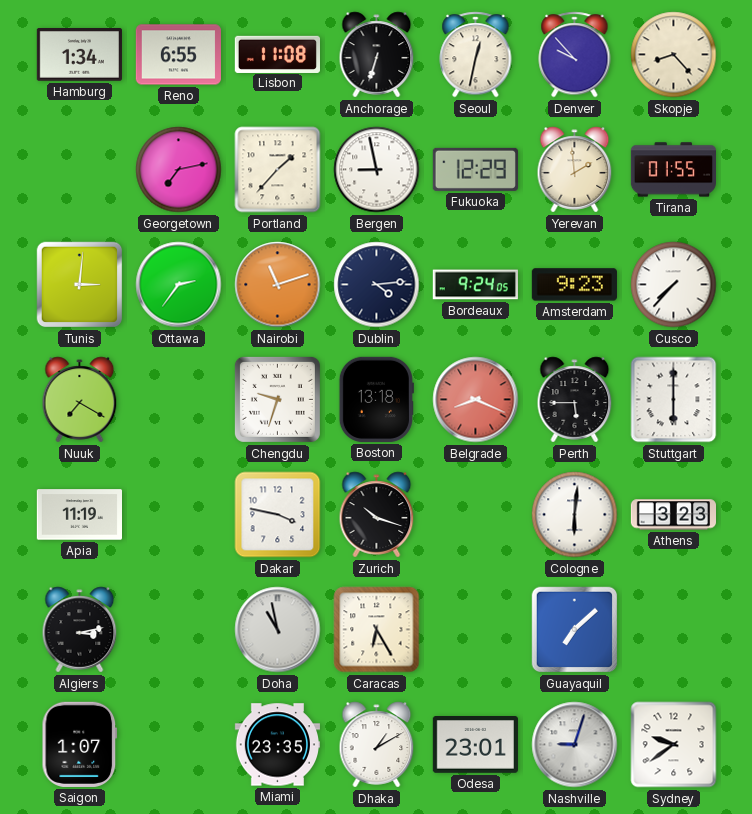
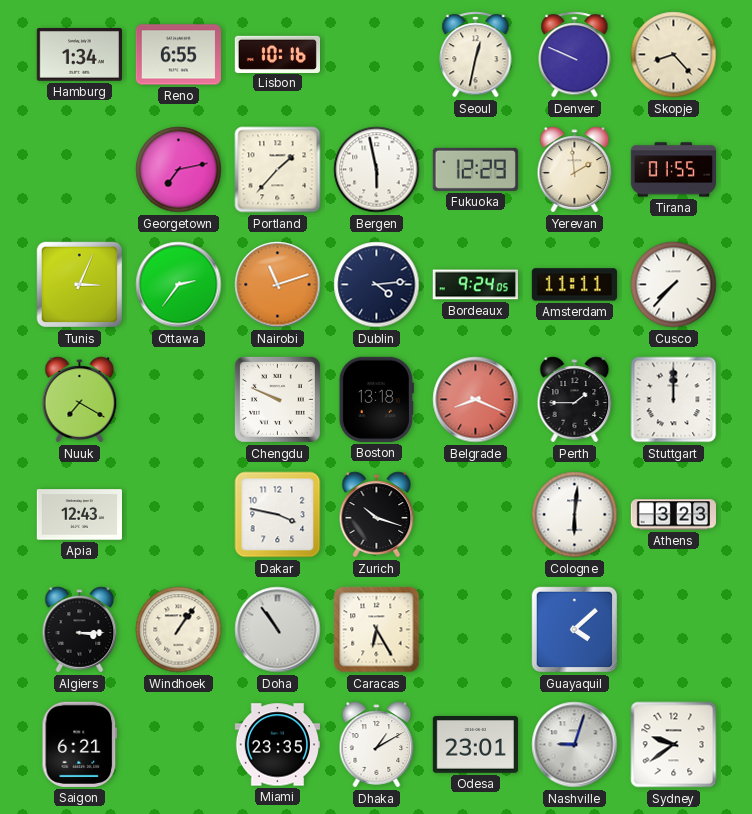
Lisbon: 11:08 -> 10:16 (277, 54)
Anchorage: 6:33 -> none (377, 55)
Denver: 9:53 -> 9:49 (575, 55)
Bergen: 8:58 -> 5:58 (377, 170)
Tunis: 3:01 -> 3:04 (80, 285)
Amsterdam: 9:23 -> 11:11 (574, 285)
Chengdu: 9:33 -> 9:49 (277, 399)
Perth: 5:45 -> 1:45 (575, 400)
Stuttgart: 6:00 -> 12:00 (674, 400)
Apia: 11:19 -> 12:43 (79, 515)
Algiers: 3:13 -> 3:15 (80, 630)
Windhoek: none -> 1:06 (179, 630)
Doha: 10:58 -> 10:54 (278, 630)
Guayaquil: 7:08 -> 4:08 (575, 630)
Saigon: 1:07 -> 6:21 (80, 744)
